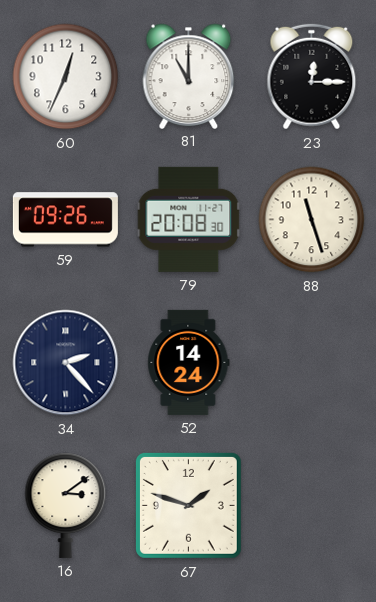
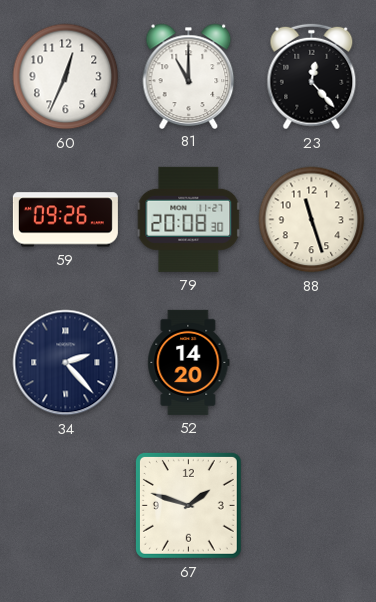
23: 12:15 -> 12:23 (312, 77)
52: 14:24 -> 14:20 (189, 362)
16: 3:09 -> none (66, 505)
